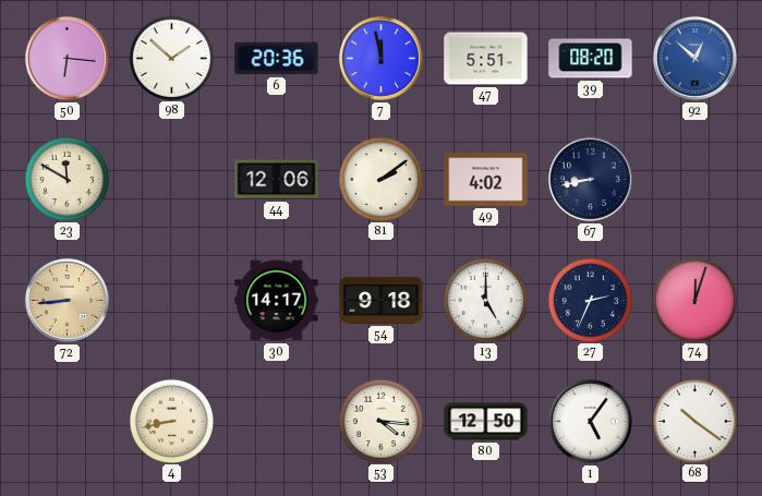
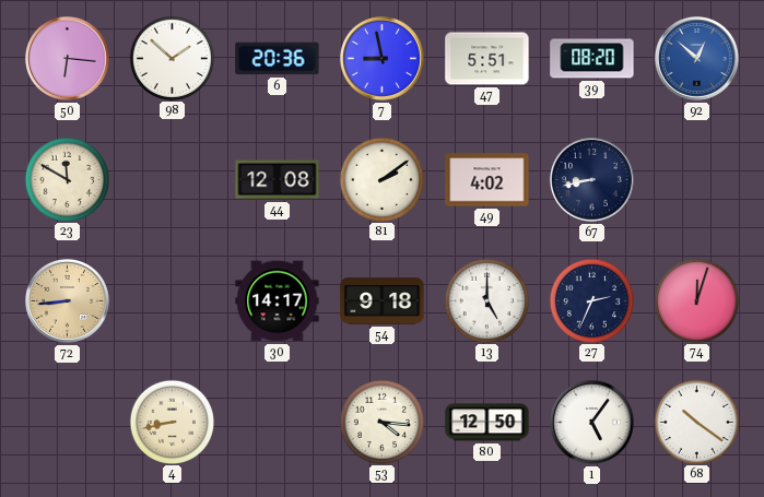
7: 11:58 -> 8:58 (381, 58)
44: 12:06 -> 12:08 (278, 180)
